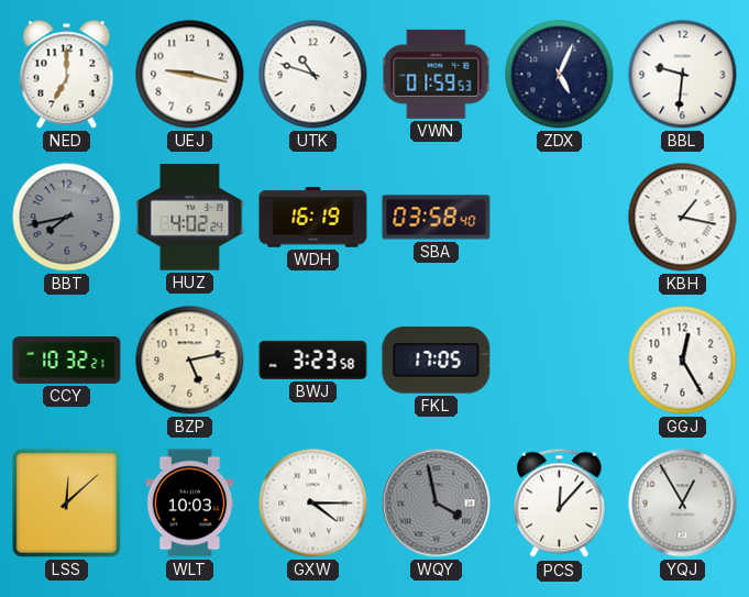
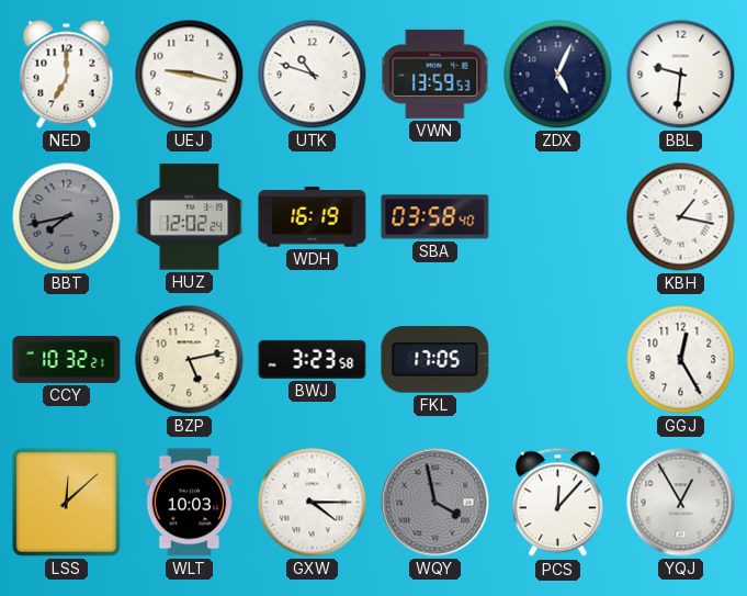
VWN: 01:59 -> 13:59 (435, 74)
HUZ: 4:02 -> 12:02 (190, 217)
